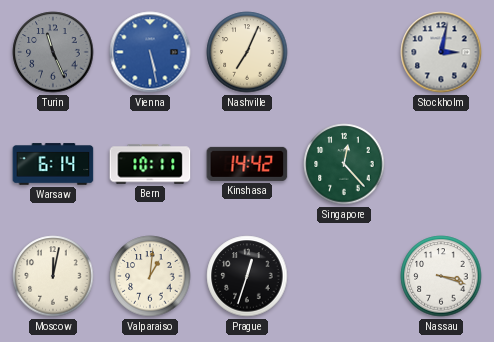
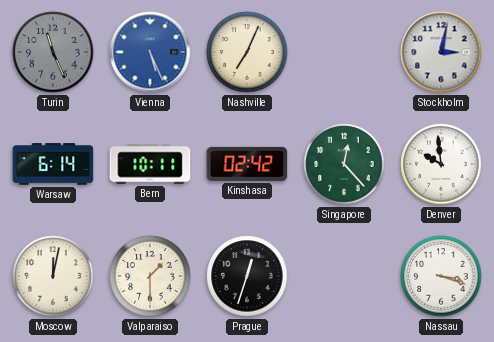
Vienna: 5:28 -> 5:26 (150, 52)
Kinshasa: 14:42 -> 02:42 (247, 164)
Denver: none -> 9:59 (441, 164)
Valparaiso: 1:01 -> 1:30 (150, 276)
